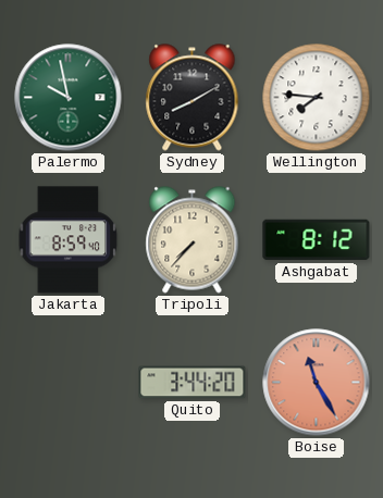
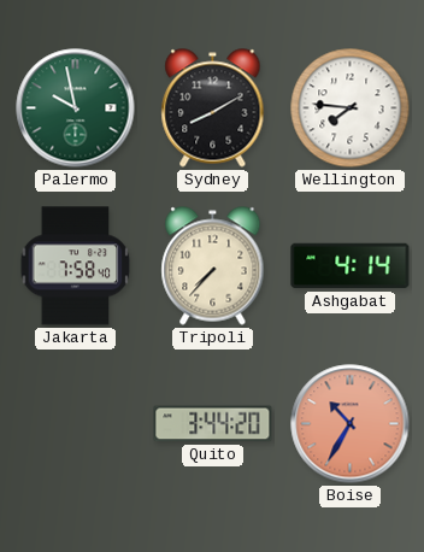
Jakarta: 8:59 -> 7:58 (76, 266)
Ashgabat: 8:12 -> 4:14 (351, 266)
Boise: 11:25 -> 10:35 (351, 424)
